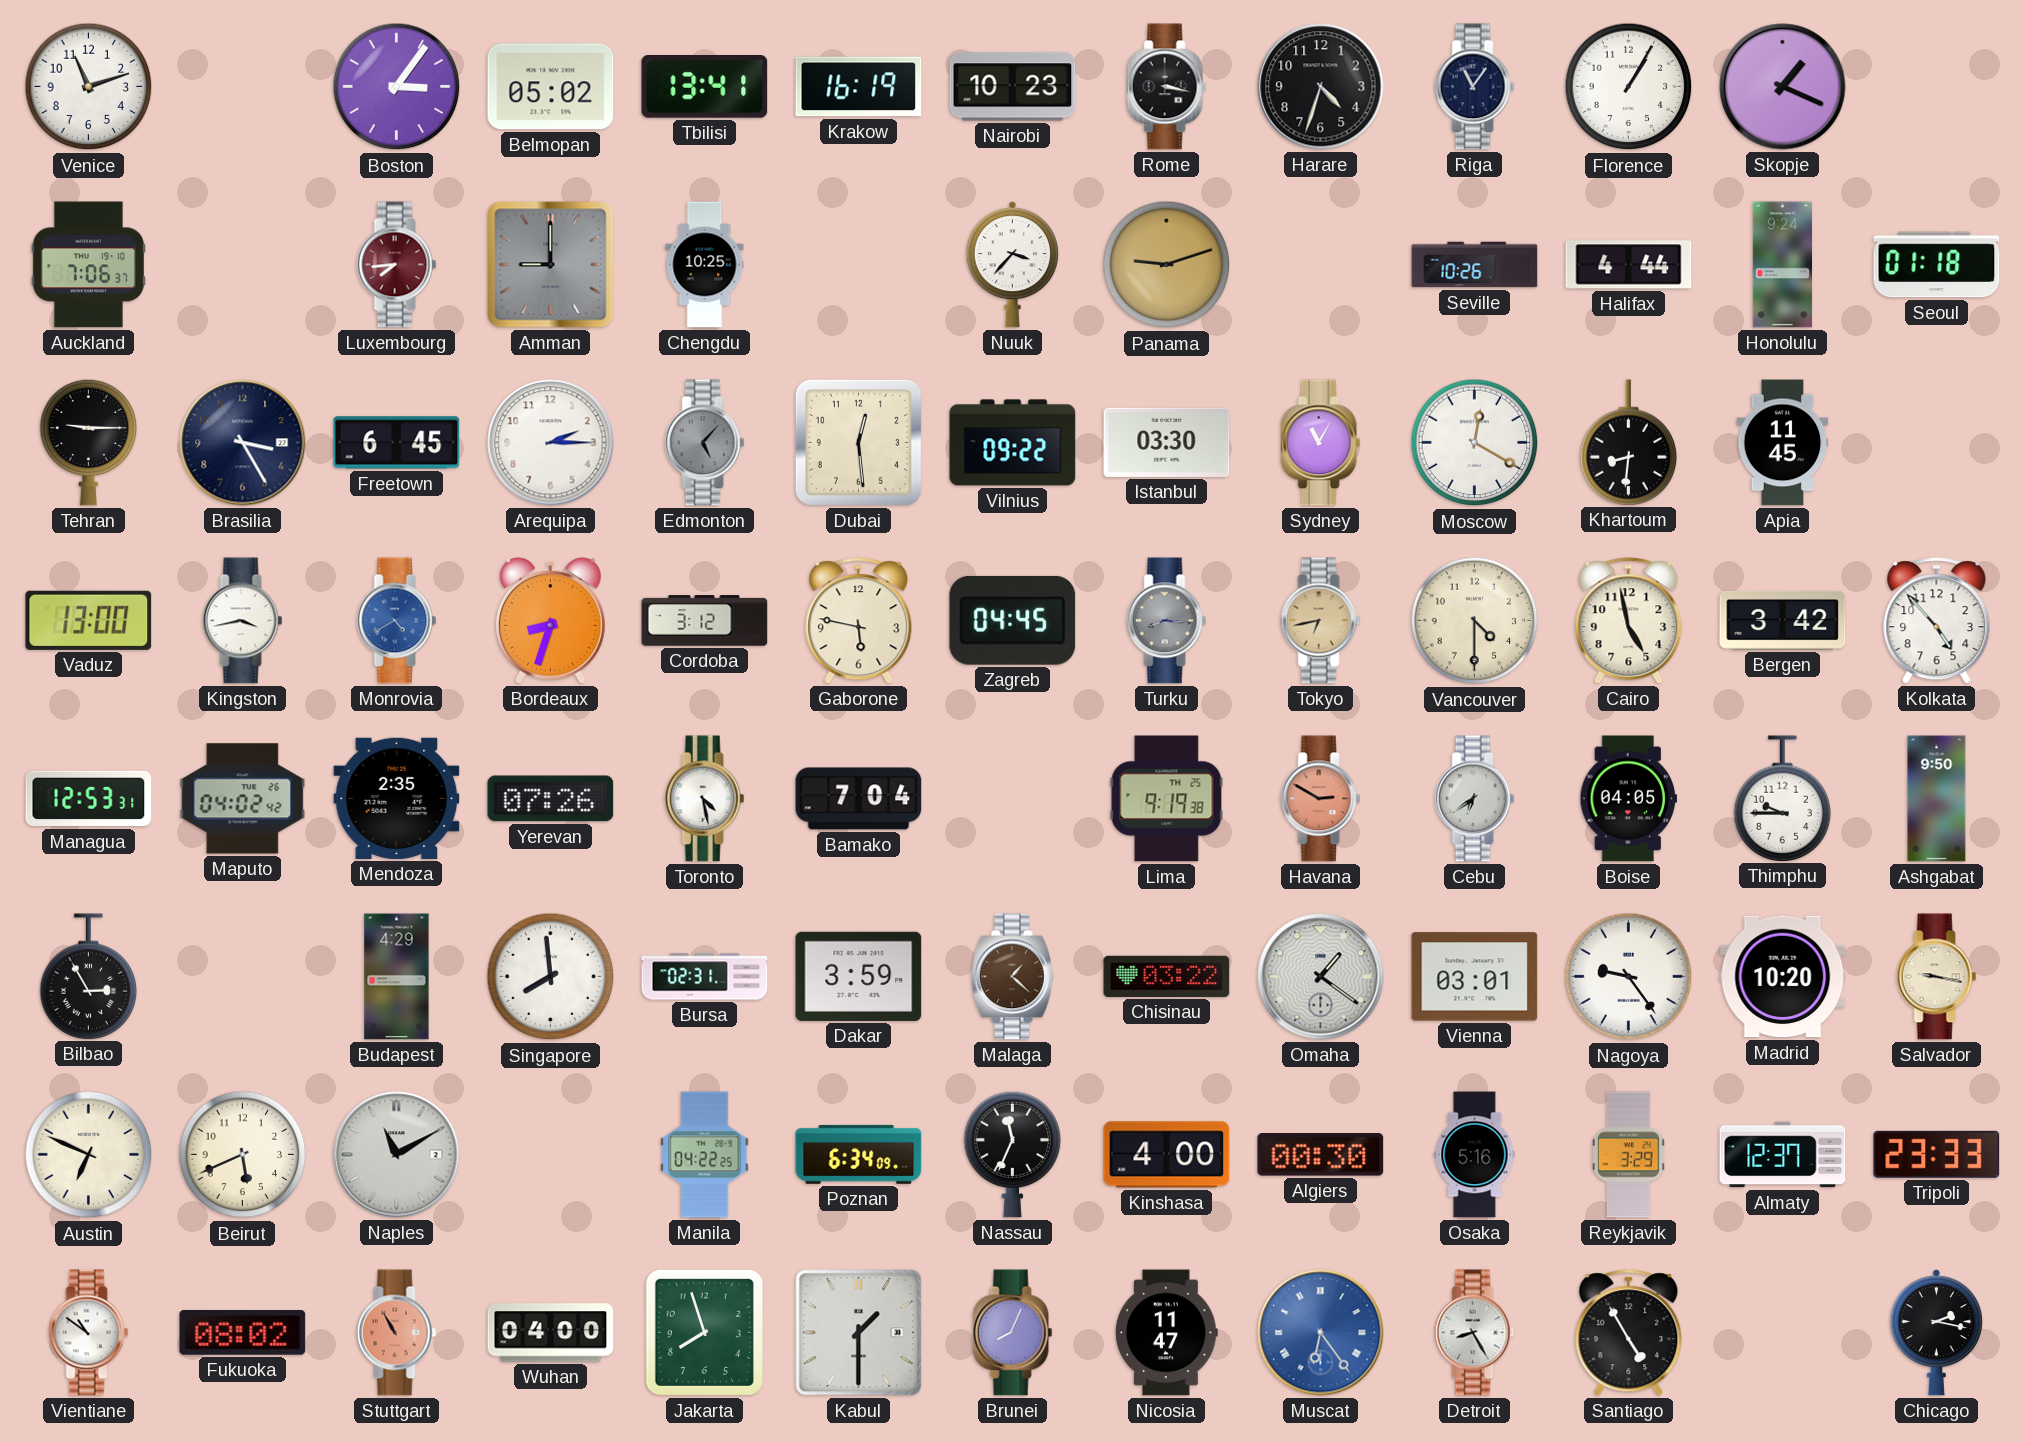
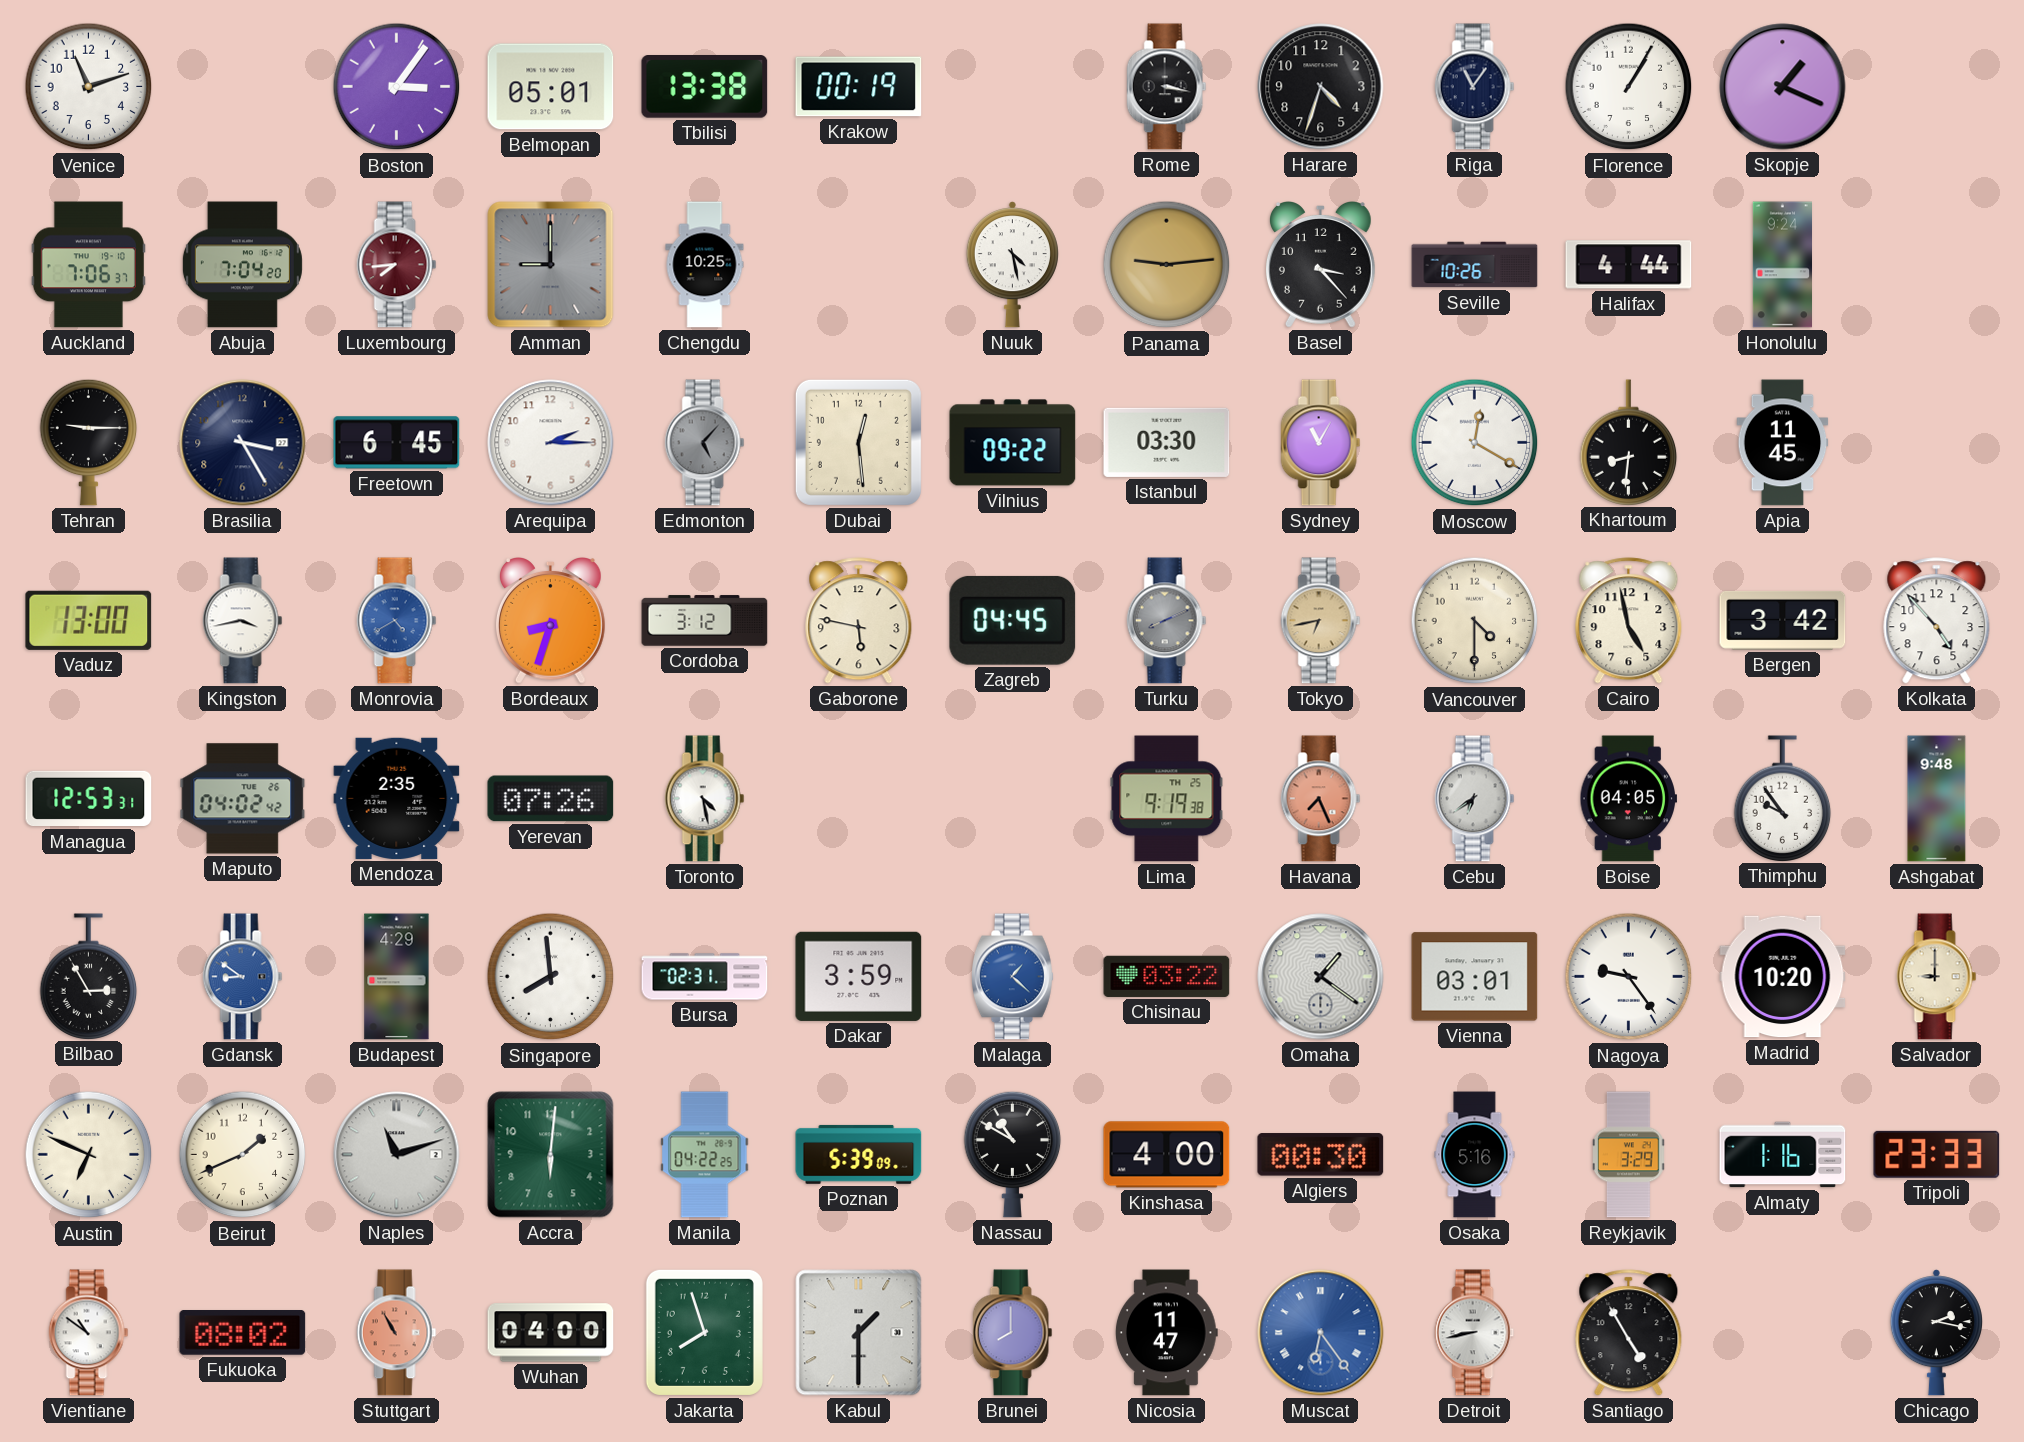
Belmopan: 05:02 -> 05:01 (551, 87)
Tbilisi: 13:41 -> 13:38 (705, 87)
Krakow: 16:19 -> 00:19 (859, 87)
Nairobi: 10:23 -> none (1013, 87)
Abuja: none -> 7:04 (242, 265)
Nuuk: 3:37 -> 4:28 (1012, 265)
Panama: 9:12 -> 9:14 (1167, 265)
Basel: none -> 3:23 (1321, 265)
Seoul: 01:18 -> none (1937, 265)
Turku: 8:16 -> 8:11 (1167, 621)
Bamako: 7:04 -> none (859, 799)
Havana: 2:50 -> 7:26 (1321, 799)
Thimphu: 9:45 -> 9:54 (1783, 798)
Ashgabat: 9:50 -> 9:48 (1937, 799)
Gdansk: none -> 8:51 (243, 977)
Malaga dial: brown -> blue (1013, 977)
Salvador: 9:17 -> 9:00 (1937, 977)
Beirut: 5:41 -> 1:41 (243, 1155)
Naples: 11:10 -> 11:12 (397, 1155)
Accra: none -> 6:01 (551, 1155)
Poznan: 6:34 -> 5:39 (859, 1154)
Nassau: 11:34 -> 10:50 (1013, 1154)
Almaty: 12:37 -> 1:16 (1783, 1155)
Brunei: 8:04 -> 8:00 (1013, 1333)
Detroit: 8:25 -> 8:43 (1475, 1333)
